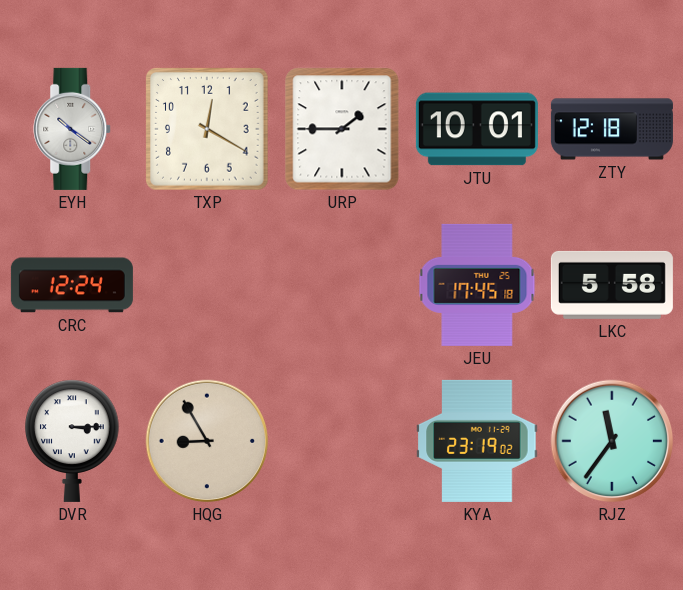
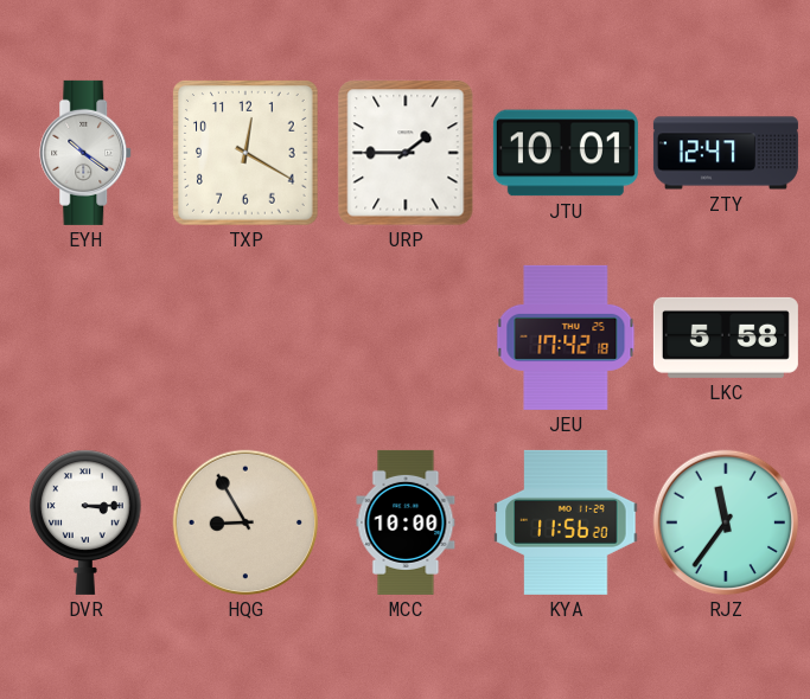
ZTY: 12:18 -> 12:47 (726, 153)
CRC: 12:24 -> none (72, 285)
JEU: 17:45 -> 17:42 (566, 338)
MCC: none -> 10:00 (406, 522)
KYA: 23:19 -> 11:56 (566, 522)
